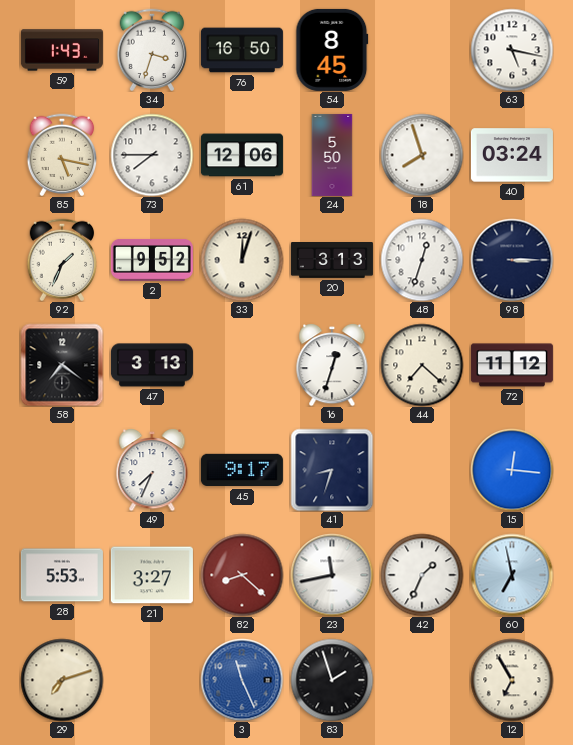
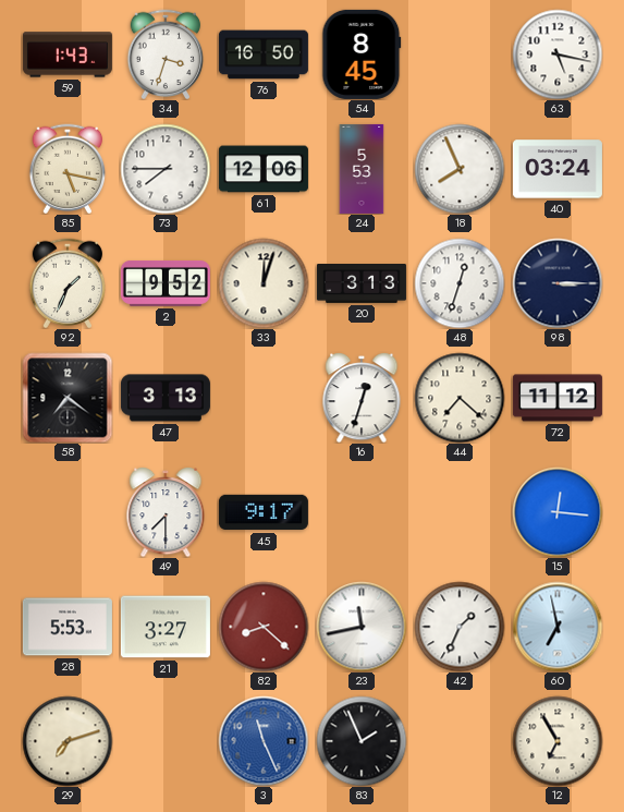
24: 5:50 -> 5:53 (362, 169)
18: 7:57 -> 7:56 (460, 169)
49: 7:34 -> 7:30 (166, 512)
41: 8:33 -> none (332, 470)
83: 1:57 -> 1:56 (362, 741)
